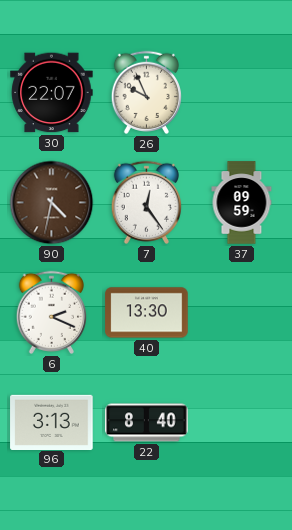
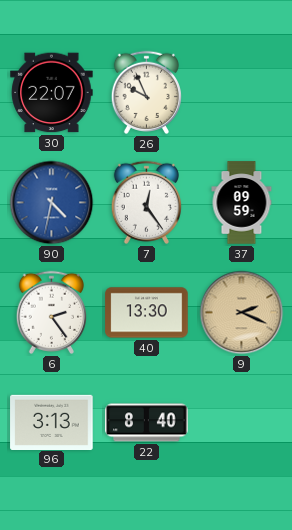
90 dial: brown -> blue (52, 203)
6: 2:19 -> 2:24 (51, 312)
9: none -> 2:19 (242, 313)
